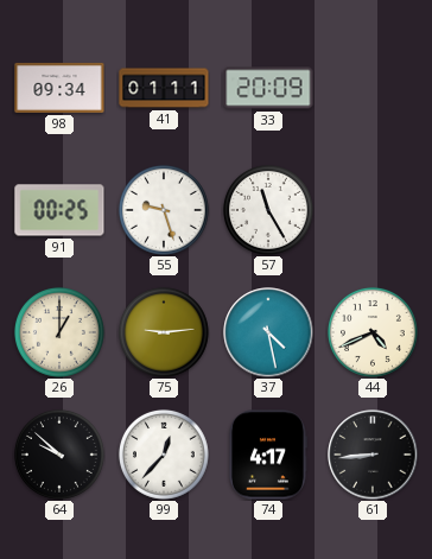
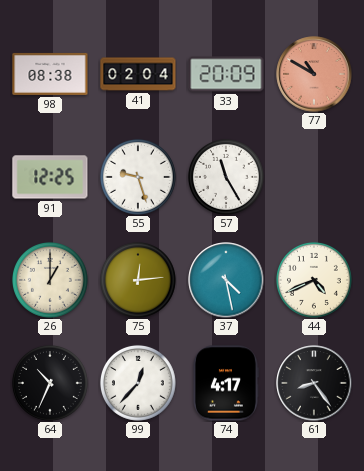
98: 09:34 -> 08:38 (50, 74)
41: 01:11 -> 02:04 (138, 74)
77: none -> 10:50 (314, 74)
91: 00:25 -> 12:25 (50, 177)
75: 9:14 -> 12:14 (138, 280)
64: 9:52 -> 10:34 (50, 383)
61: 8:44 -> 8:24 (314, 383)
